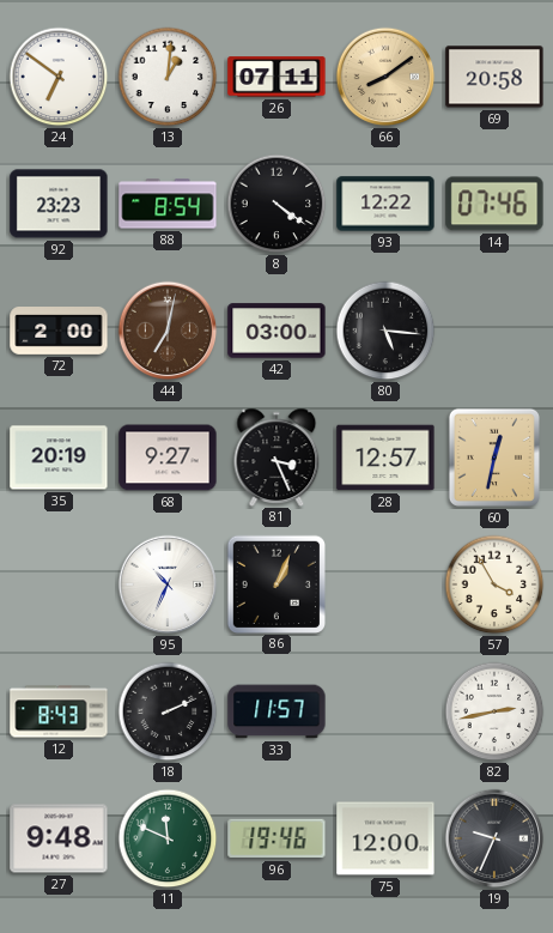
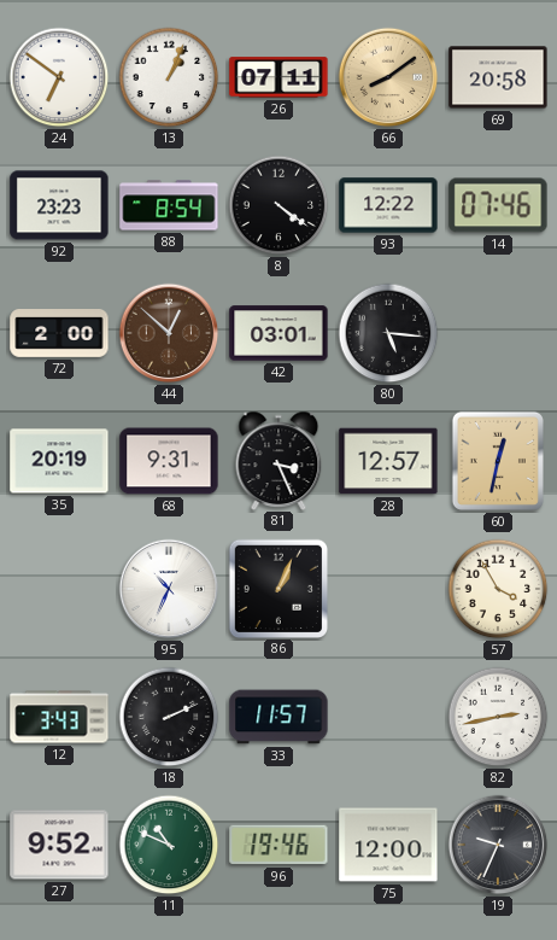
13: 1:01 -> 1:04 (169, 77)
44: 7:02 -> 12:52 (169, 333)
42: 03:00 -> 03:01 (278, 333)
68: 9:27 -> 9:31 (169, 461)
12: 8:43 -> 3:43 (59, 717)
27: 9:48 -> 9:52 (59, 845)
11: 11:49 -> 10:49 (169, 845)
